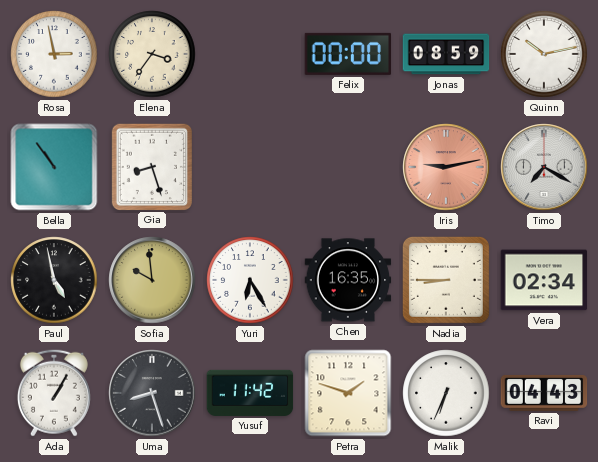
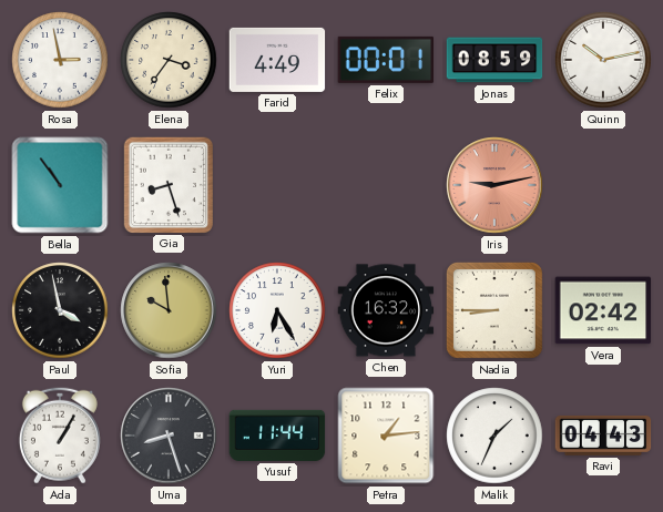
Farid: none -> 4:49 (277, 60)
Felix: 00:00 -> 00:01 (386, 60)
Timo: 7:20 -> none (544, 167)
Paul: 4:58 -> 3:58 (60, 310)
Chen: 16:35 -> 16:32 (386, 310)
Vera: 02:34 -> 02:42 (603, 310)
Yusuf: 11:42 -> 11:44 (277, 436)
Petra: 1:48 -> 1:14 (386, 436)
Malik: 6:34 -> 1:34 (494, 436)
